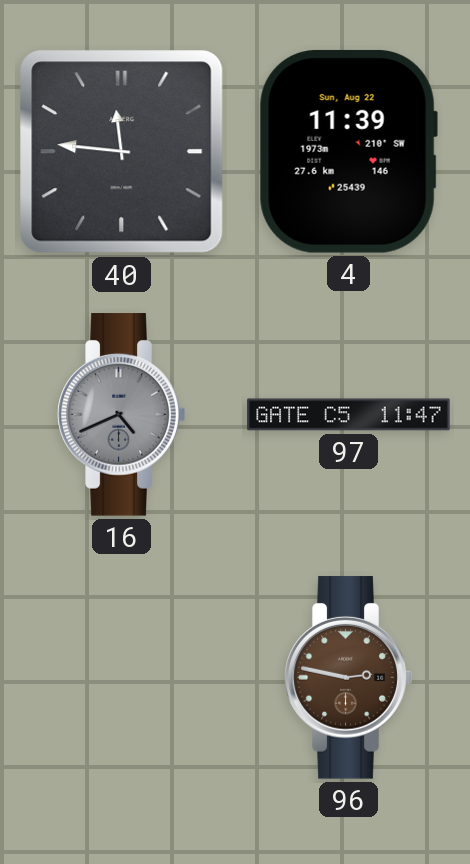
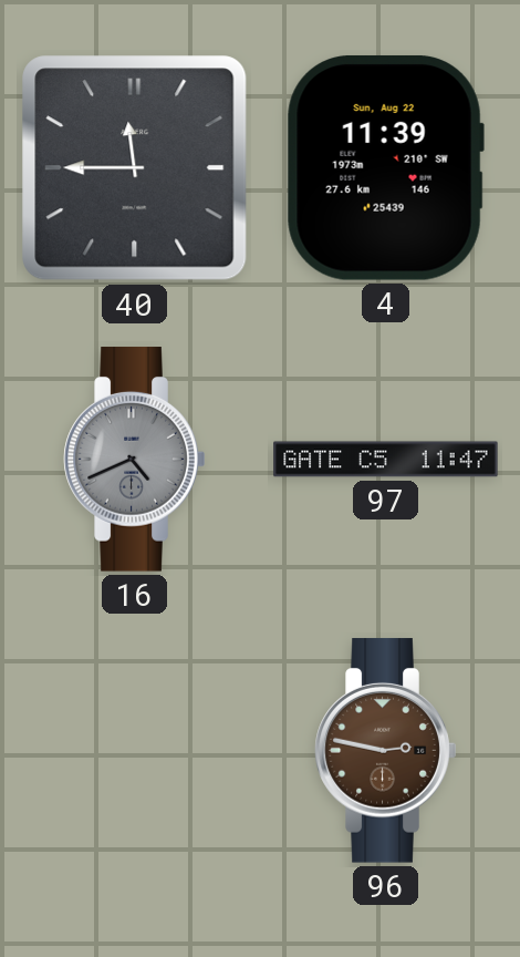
40: 11:46 -> 11:45 (135, 168)
